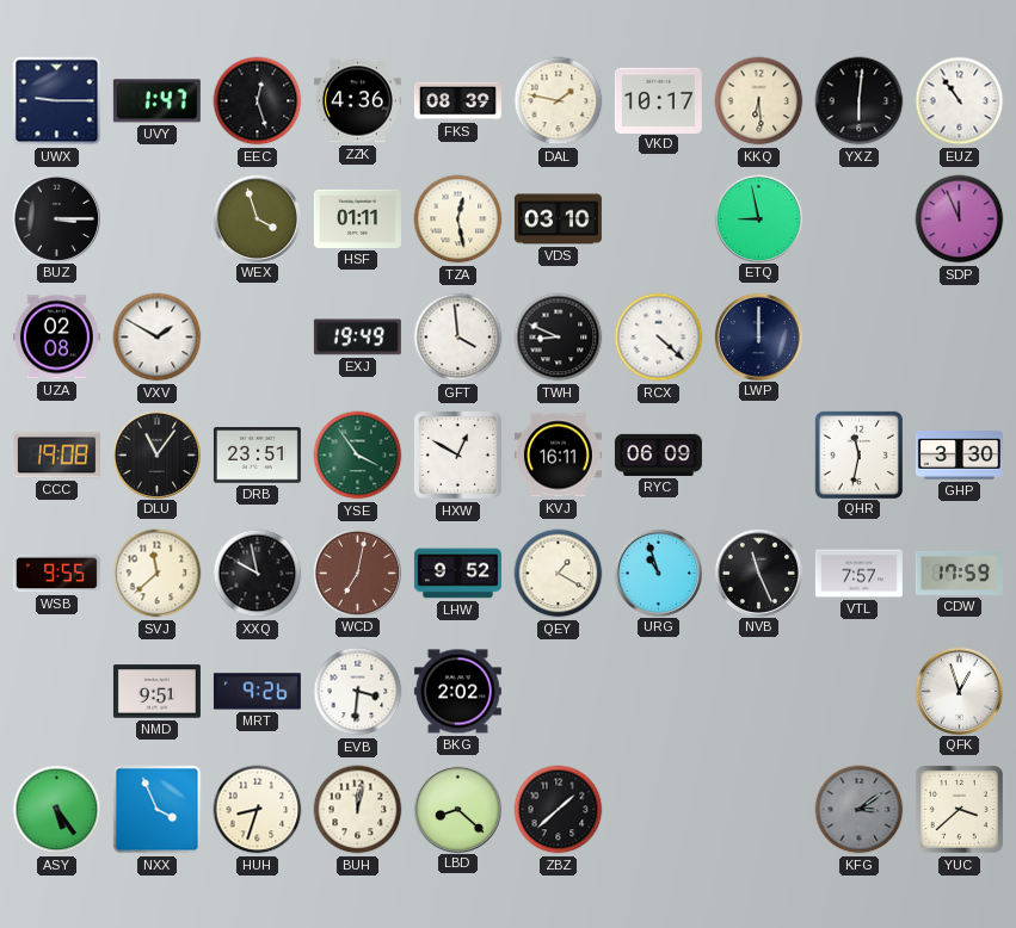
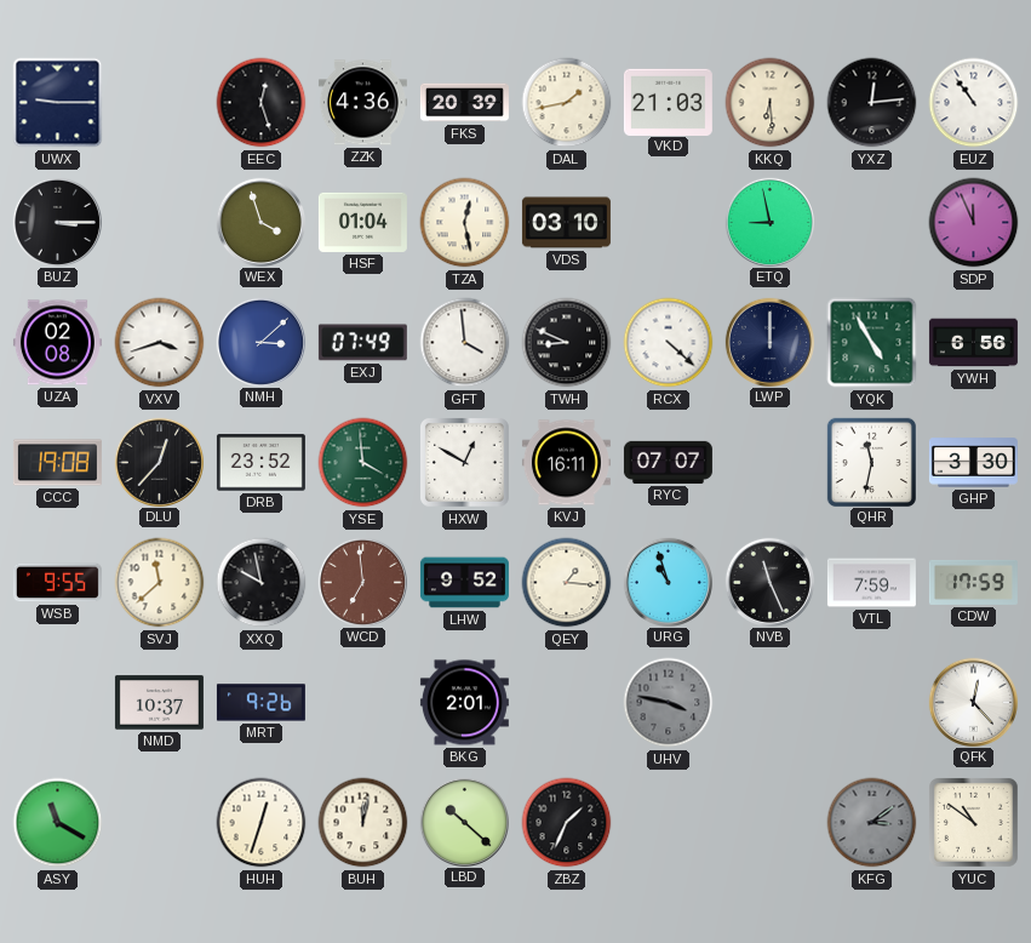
UVY: 1:47 -> none (156, 101)
FKS: 08:39 -> 20:39 (464, 103)
DAL: 1:47 -> 1:43 (567, 103)
VKD: 10:17 -> 21:03 (668, 102)
YXZ: 6:01 -> 12:14 (872, 103)
HSF: 01:11 -> 01:04 (362, 222)
VXV: 1:50 -> 3:42 (160, 343)
NMH: none -> 3:08 (260, 342)
EXJ: 19:49 -> 07:49 (362, 343)
YQK: none -> 4:55 (872, 343)
YWH: none -> 6:56 (973, 343)
DLU: 11:06 -> 12:37 (159, 462)
DRB: 23:51 -> 23:52 (260, 463)
YSE: 3:54 -> 3:59 (363, 463)
RYC: 06:09 -> 07:07 (668, 462)
WCD: 7:02 -> 6:59 (362, 582)
QEY: 1:20 -> 1:16 (567, 583)
VTL: 7:57 -> 7:59 (871, 583)
NMD: 9:51 -> 10:37 (159, 703)
EVB: 3:31 -> none (358, 692)
BKG: 2:02 -> 2:01 (464, 703)
UHV: none -> 3:47 (669, 703)
QFK: 12:57 -> 12:23 (973, 702)
ASY: 5:24 -> 11:20 (58, 823)
NXX: 3:56 -> none (158, 810)
HUH: 8:33 -> 12:33 (262, 823)
LBD: 8:22 -> 10:22 (464, 822)
ZBZ: 1:38 -> 1:34 (567, 823)
YUC: 3:38 -> 10:51 (974, 823)
